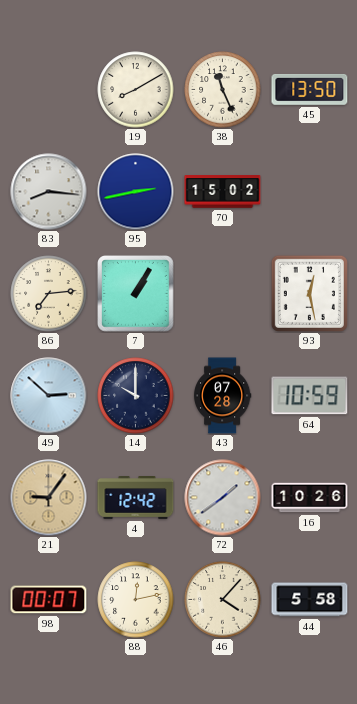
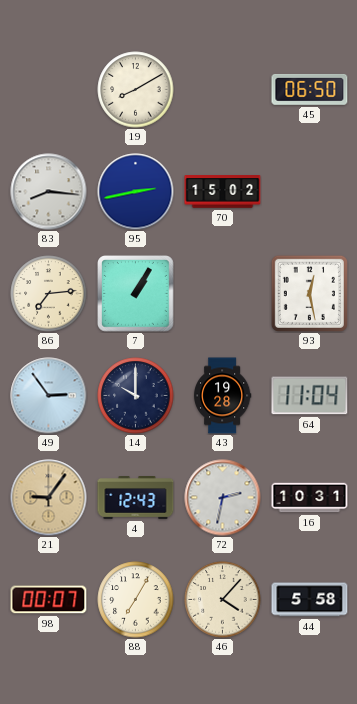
38: 11:26 -> none (223, 90)
45: 13:50 -> 06:50 (310, 89)
49: 2:52 -> 2:54 (49, 396)
43: 07:28 -> 19:28 (222, 396)
64: 10:59 -> 11:04 (310, 396)
4: 12:42 -> 12:43 (136, 498)
72: 1:39 -> 2:32 (223, 498)
16: 10:26 -> 10:31 (310, 498)
88: 12:13 -> 7:05 (136, 600)
